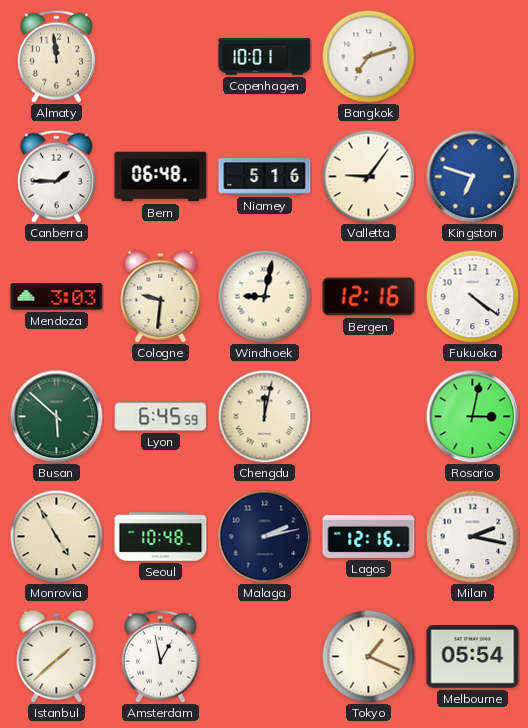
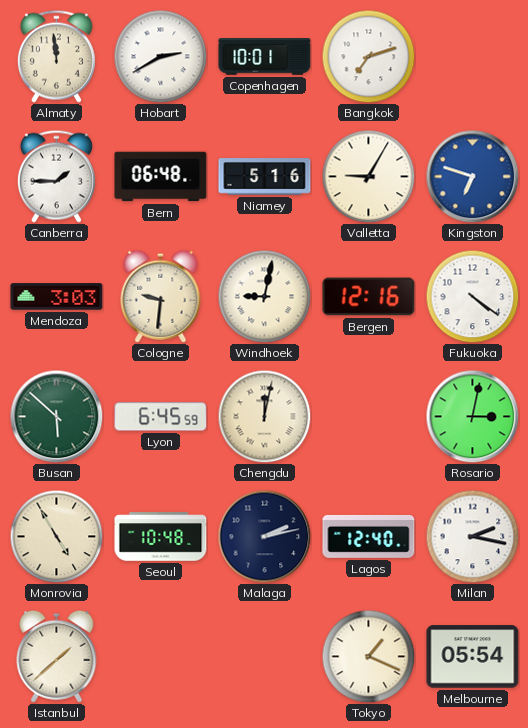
Hobart: none -> 2:40 (160, 56)
Valletta: 9:06 -> 9:05 (368, 176)
Lagos: 12:16 -> 12:40 (369, 536)
Amsterdam: 12:58 -> none (160, 656)
